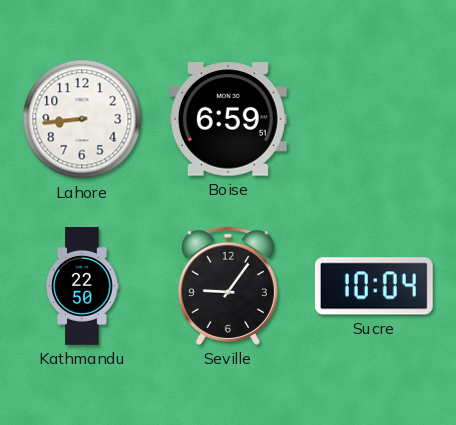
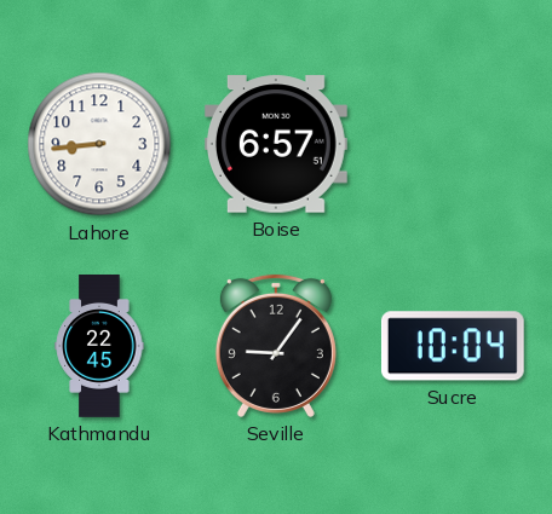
Boise: 6:59 -> 6:57 (276, 144)
Kathmandu: 22:50 -> 22:45 (99, 347)
